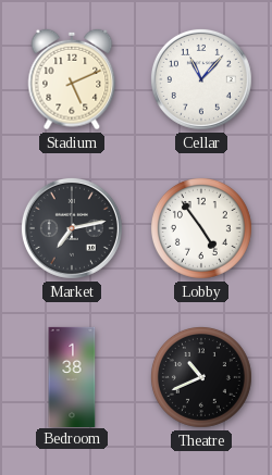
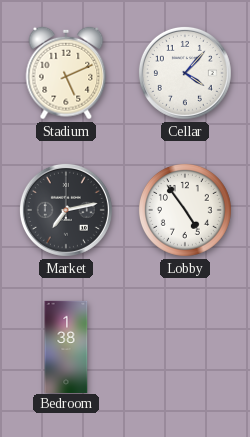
Cellar: 11:07 -> 4:07 (185, 73)
Theatre: 10:41 -> none (201, 377)
